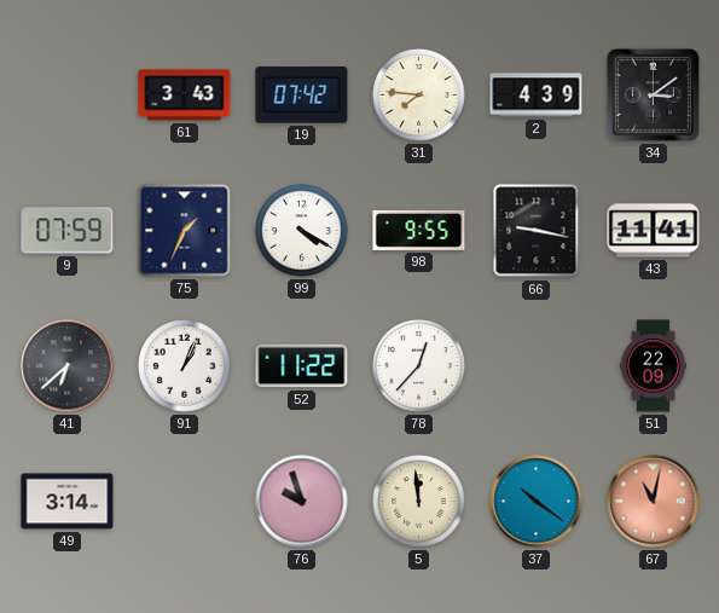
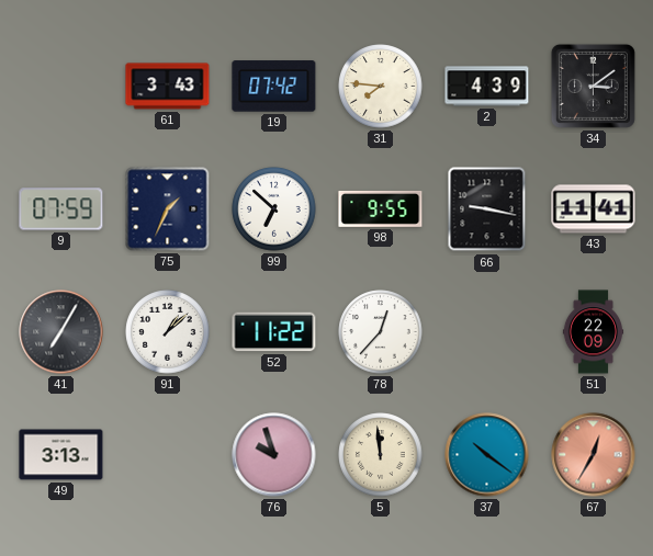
99: 4:20 -> 6:52 (274, 209)
41: 6:38 -> 7:05 (61, 332)
91: 1:04 -> 1:08 (168, 332)
49: 3:14 -> 3:13 (61, 455)
67: 11:02 -> 12:35 (594, 455)
